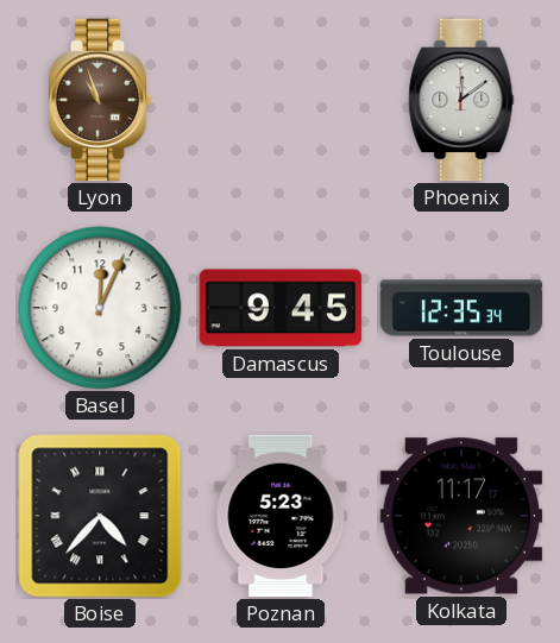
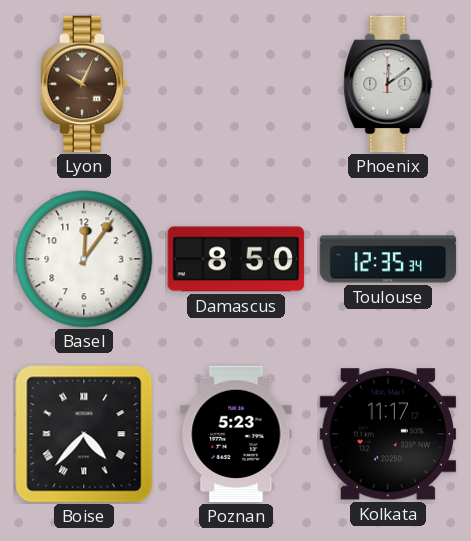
Lyon: 10:57 -> 10:04 (84, 84)
Basel: 12:04 -> 12:06 (84, 259)
Damascus: 9:45 -> 8:50 (236, 259)
